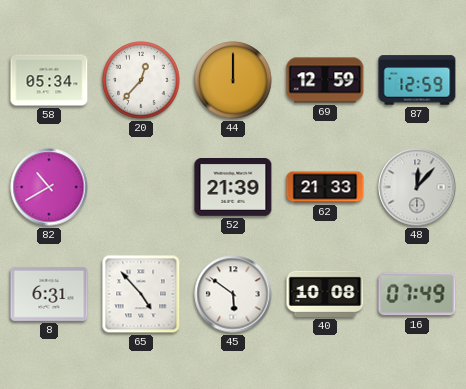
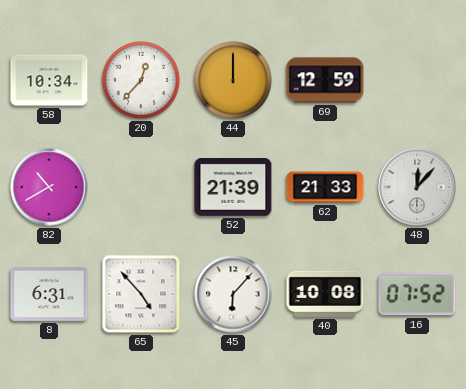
58: 05:34 -> 10:34 (49, 80)
87: 12:59 -> none (417, 80)
45: 5:51 -> 6:07 (233, 294)
16: 07:49 -> 07:52 (417, 294)
